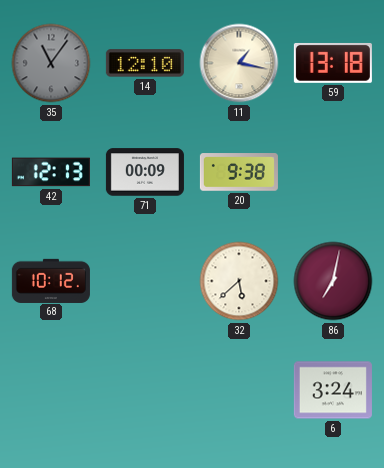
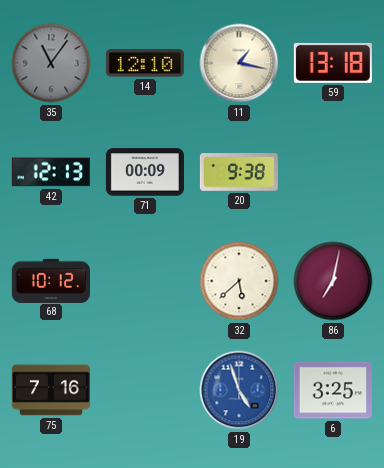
75: none -> 7:16 (51, 390)
19: none -> 4:57 (239, 390)
6: 3:24 -> 3:25 (333, 390)
